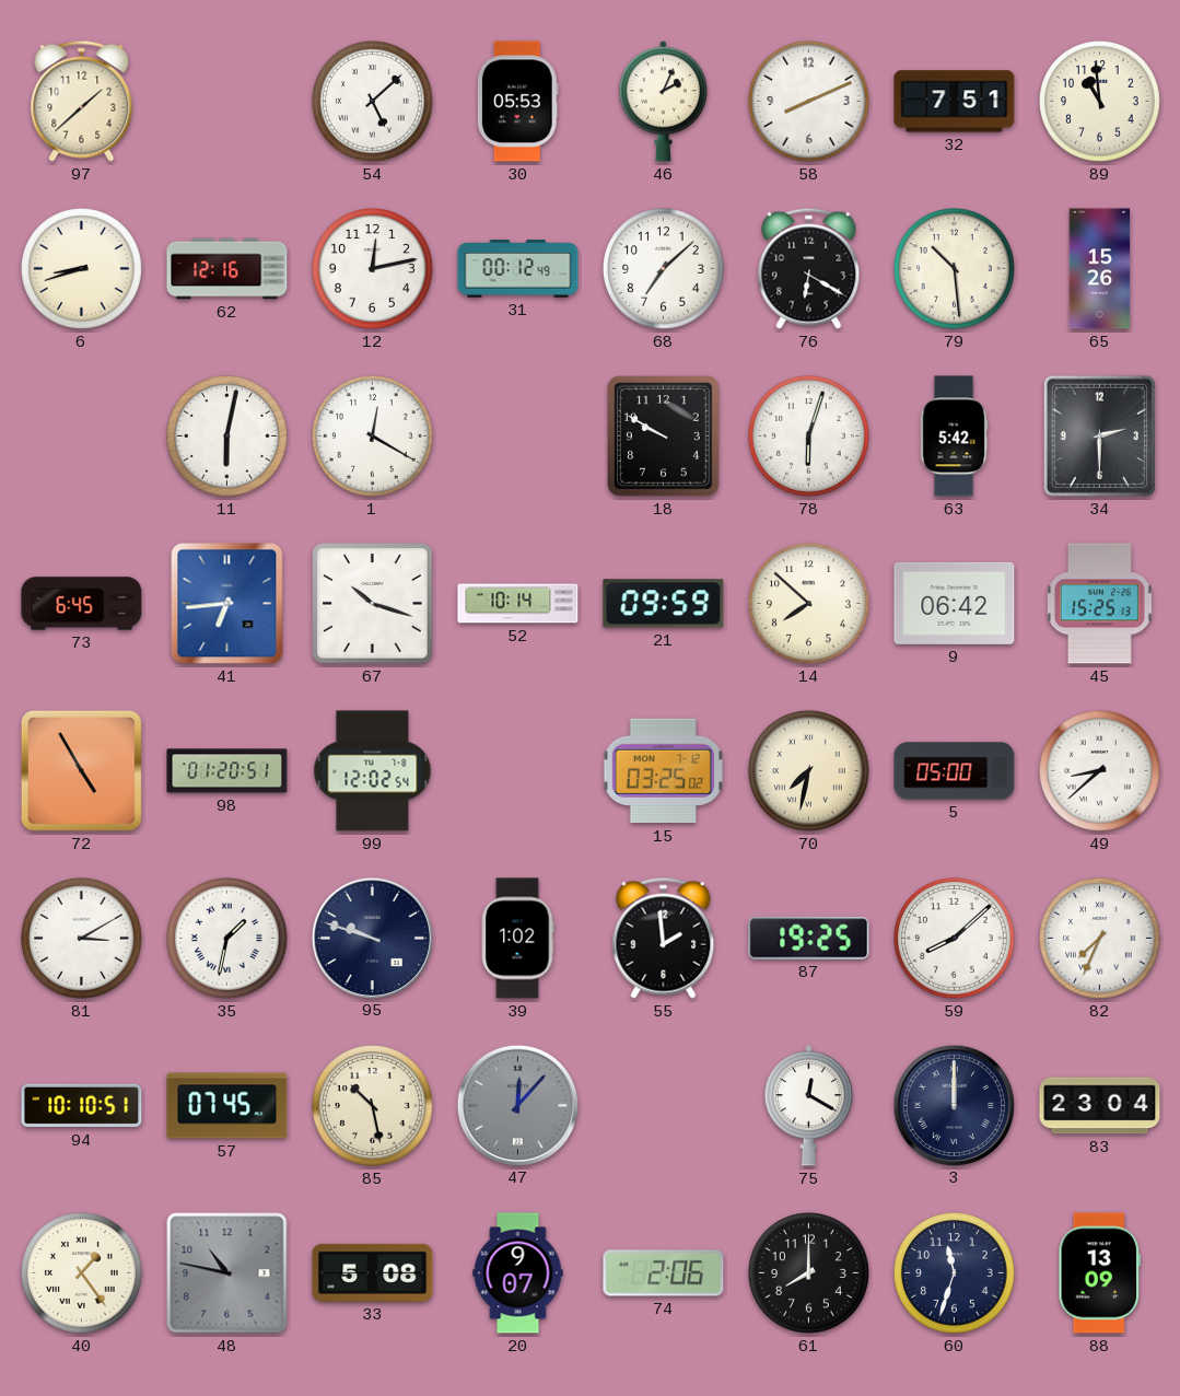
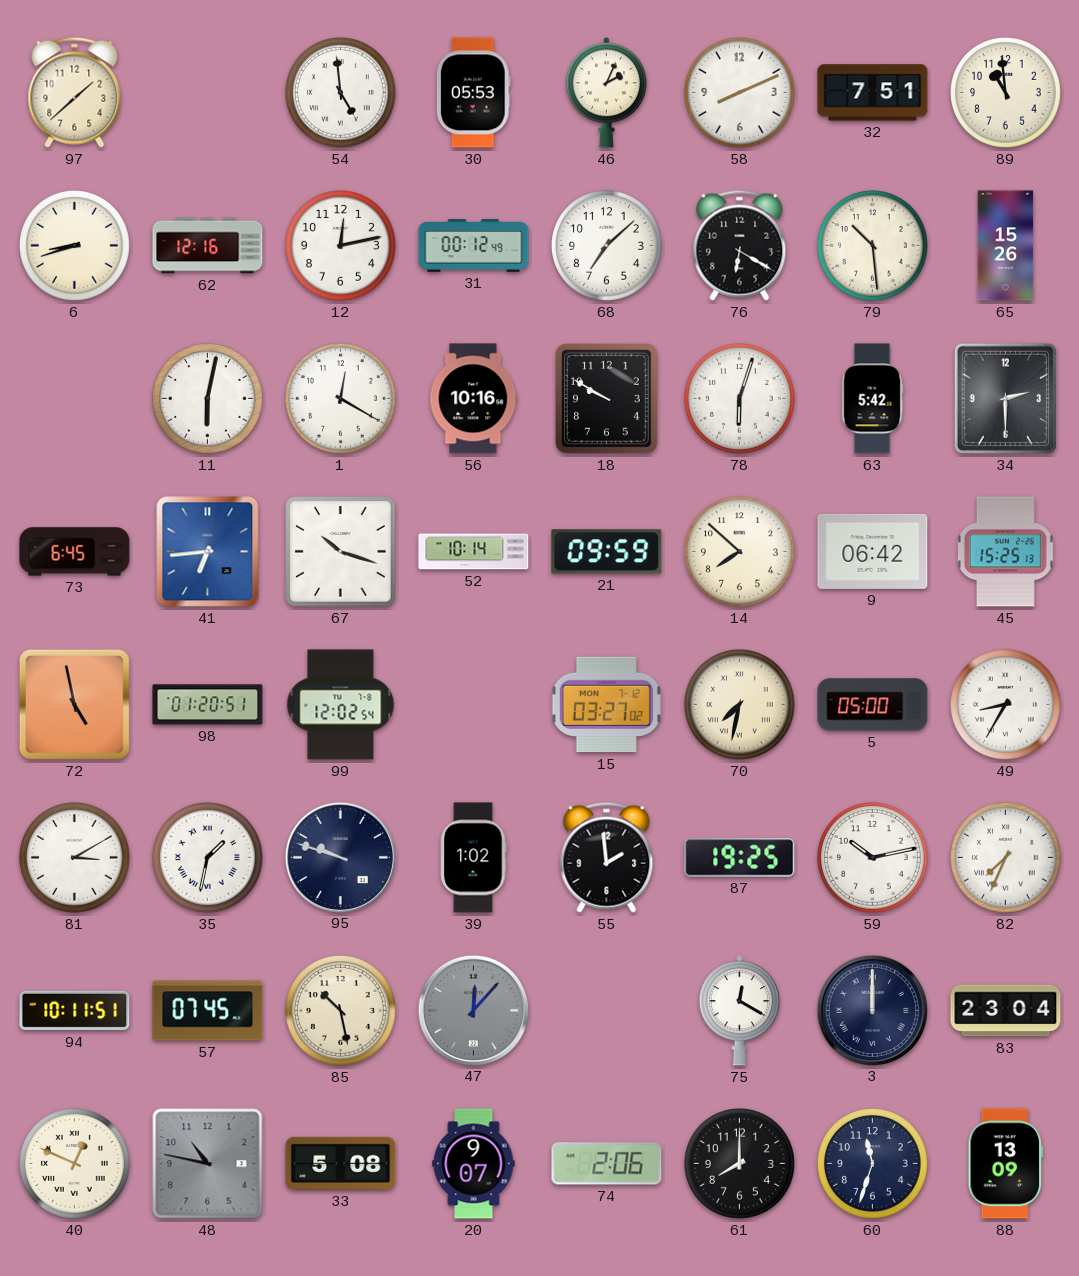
54: 5:08 -> 4:59 (341, 93)
56: none -> 10:16 (474, 399)
72: 4:55 -> 4:58 (74, 704)
15: 03:25 -> 03:27 (606, 705)
49: 8:38 -> 8:35 (1006, 705)
59: 8:08 -> 10:13 (873, 858)
94: 10:10 -> 10:11 (75, 1011)
40: 1:24 -> 12:49 (75, 1164)
